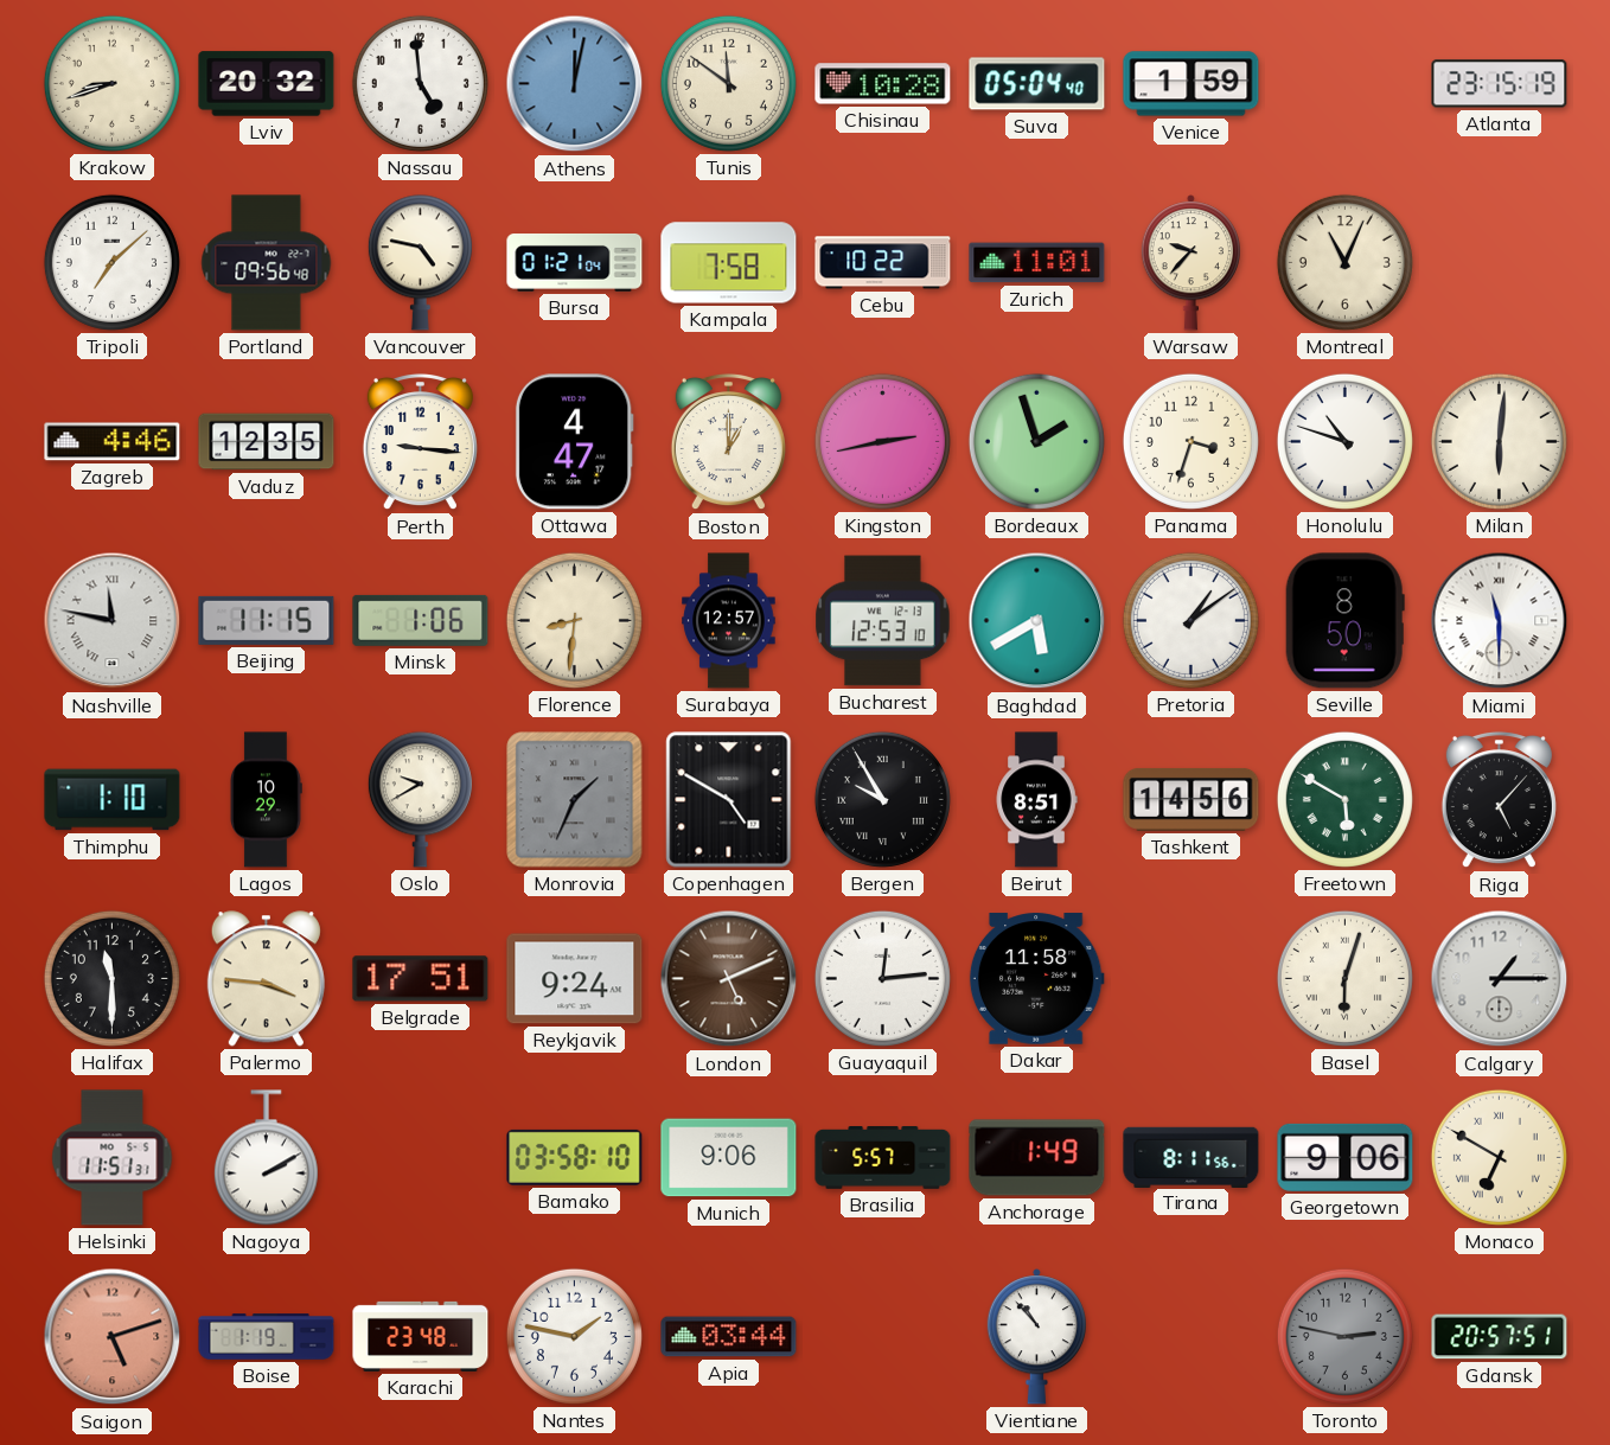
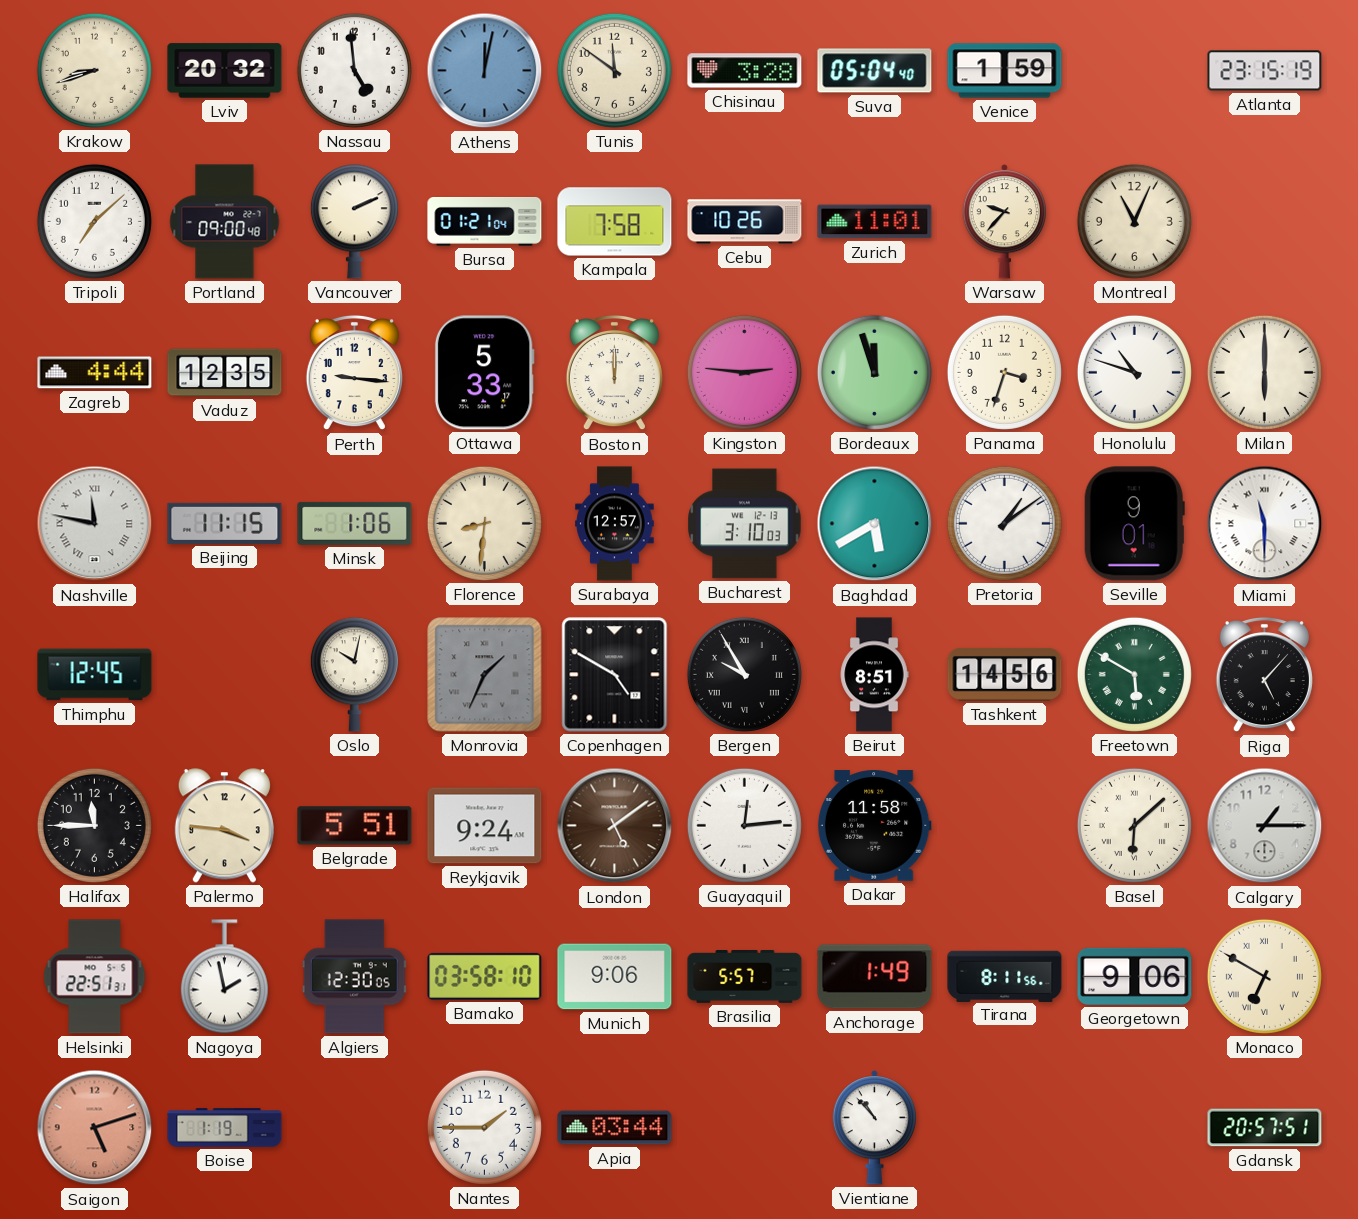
Chisinau: 10:28 -> 3:28 (745, 71)
Portland: 09:56 -> 09:00 (225, 222)
Vancouver: 4:47 -> 2:11 (354, 222)
Cebu: 10:22 -> 10:26 (745, 222)
Zagreb: 4:46 -> 4:44 (95, 373)
Ottawa: 4:47 -> 5:33 (484, 373)
Boston: 1:00 -> 12:00 (614, 373)
Kingston: 2:43 -> 2:46 (744, 372)
Bordeaux: 1:57 -> 11:57 (874, 372)
Milan: 6:01 -> 6:00 (1264, 372)
Bucharest: 12:53 -> 3:10 (745, 524)
Seville: 8:50 -> 9:01 (1134, 524)
Thimphu: 1:10 -> 12:45 (95, 675)
Lagos: 10:29 -> none (266, 800)
Oslo: 9:40 -> 10:02 (354, 675)
Halifax: 11:30 -> 11:45 (94, 825)
Belgrade: 17:51 -> 5:51 (355, 826)
London: 5:11 -> 5:09 (615, 826)
Basel: 6:03 -> 6:08 (1134, 825)
Helsinki: 11:51 -> 22:51 (95, 977)
Nagoya: 2:10 -> 1:58 (224, 977)
Algiers: none -> 12:30 (354, 977)
Karachi: 23:48 -> none (421, 1336)
Nantes: 1:47 -> 1:45 (484, 1127)
Toronto: 2:47 -> none (1344, 1336)
